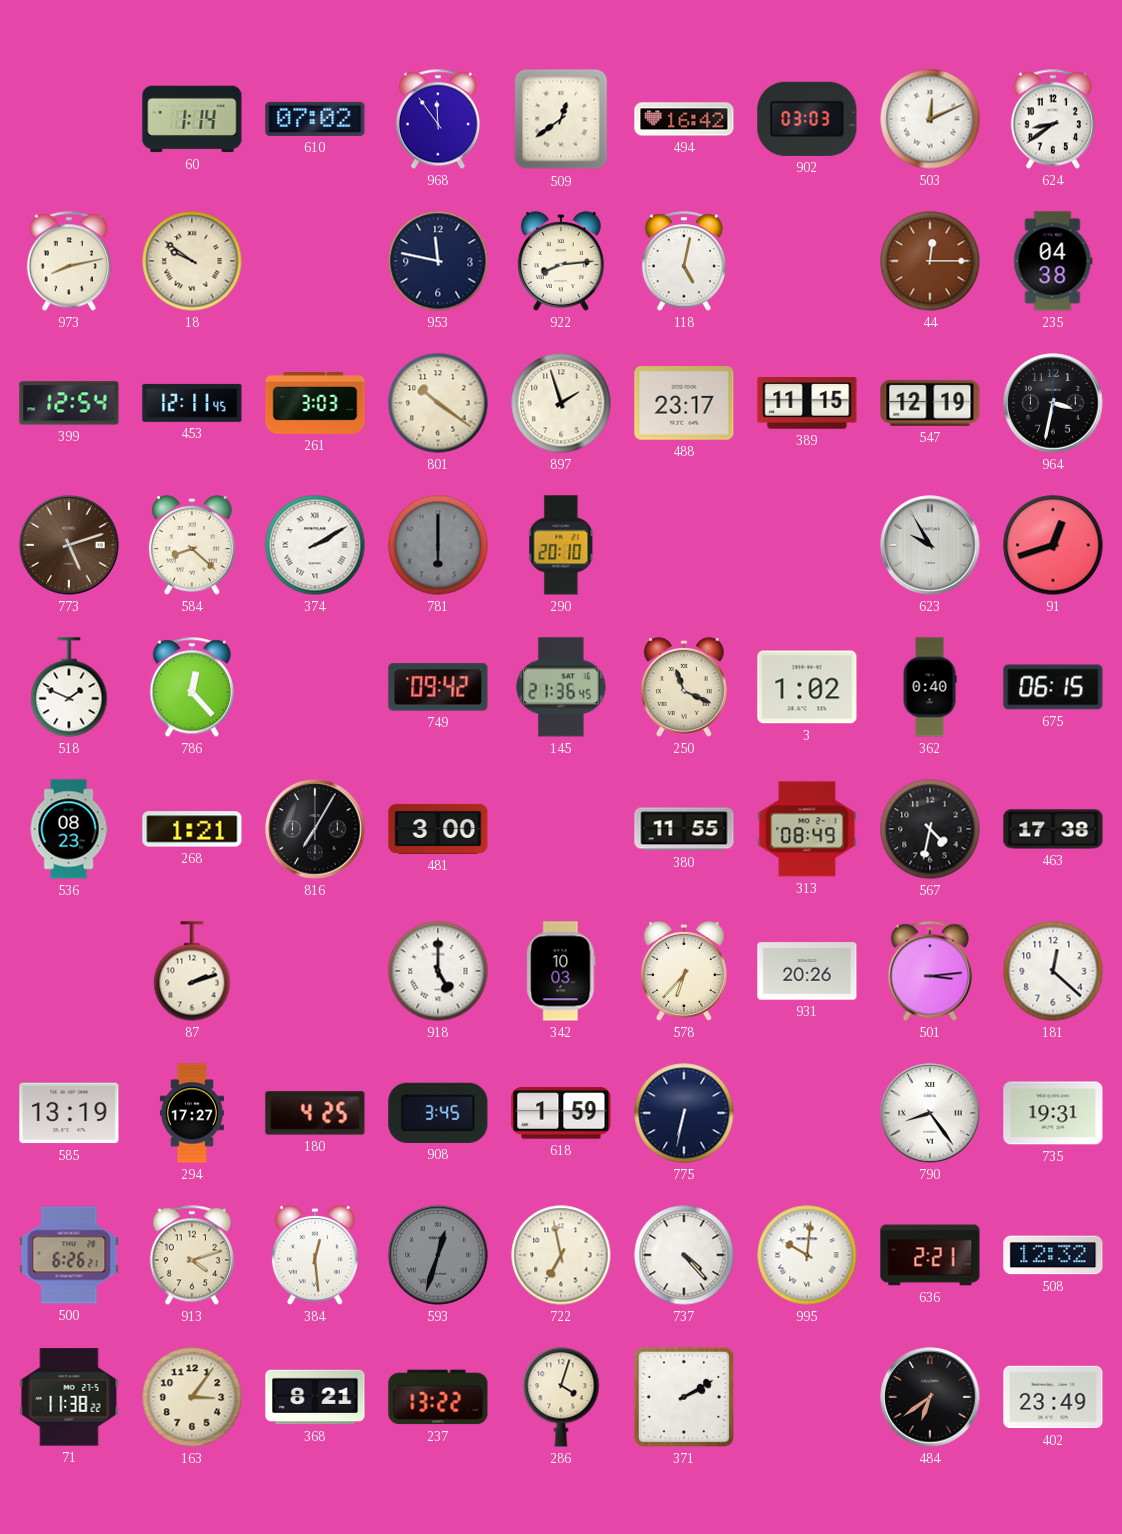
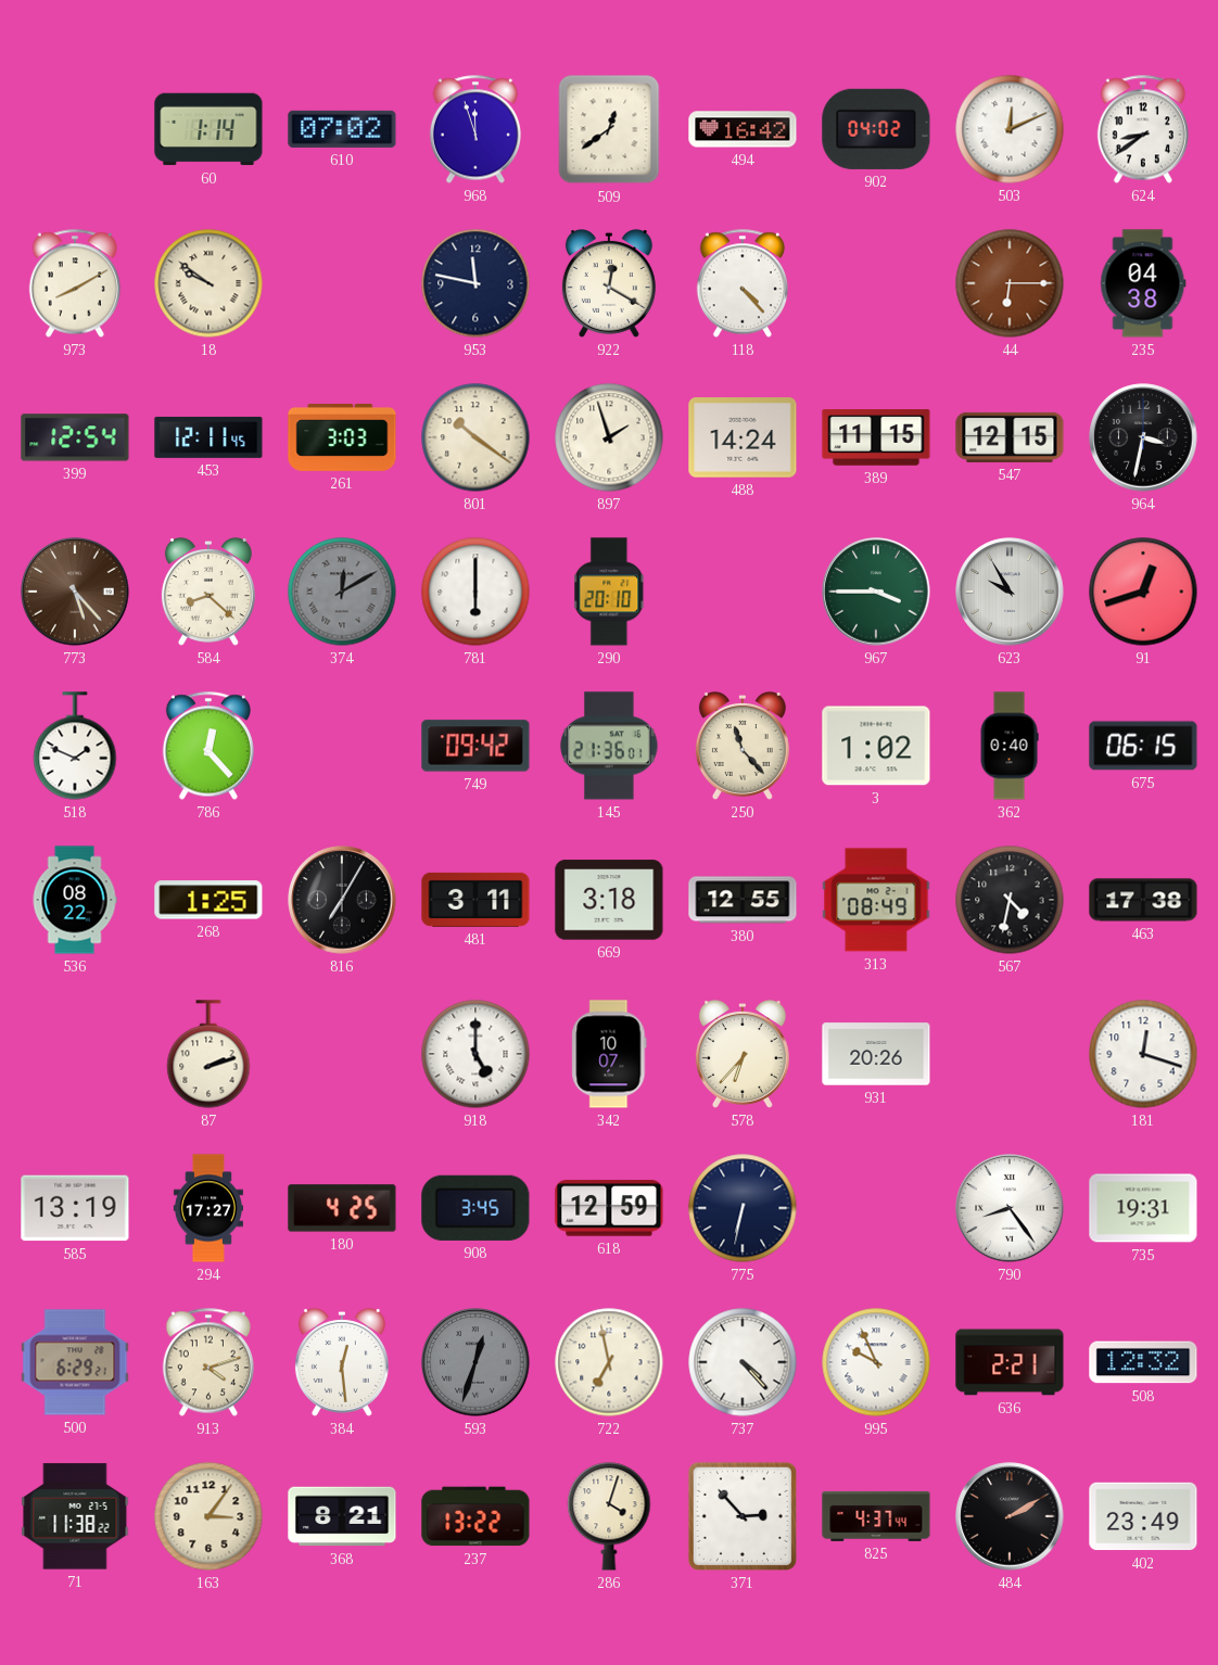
968: 11:54 -> 11:57 (475, 129)
902: 03:03 -> 04:02 (876, 129)
973: 8:13 -> 8:10 (75, 283)
922: 8:14 -> 12:20 (609, 284)
118: 5:02 -> 4:23 (743, 283)
44: 12:15 -> 6:15 (1010, 283)
488: 23:17 -> 14:24 (743, 437)
547: 12:19 -> 12:15 (1010, 437)
773: 5:12 -> 5:23 (75, 592)
374: 2:10 -> 12:10 (342, 592)
374 dial: white -> grey (342, 592)
781 dial: grey -> white (475, 592)
967: none -> 3:45 (876, 592)
145: 21:36:45 -> 21:36:01 (609, 746)
250: 11:19 -> 11:23 (743, 747)
536: 08:23 -> 08:22 (75, 900)
268: 1:21 -> 1:25 (208, 900)
481: 3:00 -> 3:11 (475, 900)
669: none -> 3:18 (609, 900)
380: 11:55 -> 12:55 (743, 900)
342: 10:03 -> 10:07 (609, 1054)
501: 3:14 -> none (930, 971)
181: 12:22 -> 12:18 (1143, 1054)
618: 1:59 -> 12:59 (609, 1208)
500: 6:26 -> 6:29 (75, 1362)
995: 10:01 -> 9:56 (876, 1362)
371: 2:10 -> 2:53 (743, 1516)
825: none -> 4:37 (876, 1516)
484: 6:39 -> 2:10 (1010, 1516)
